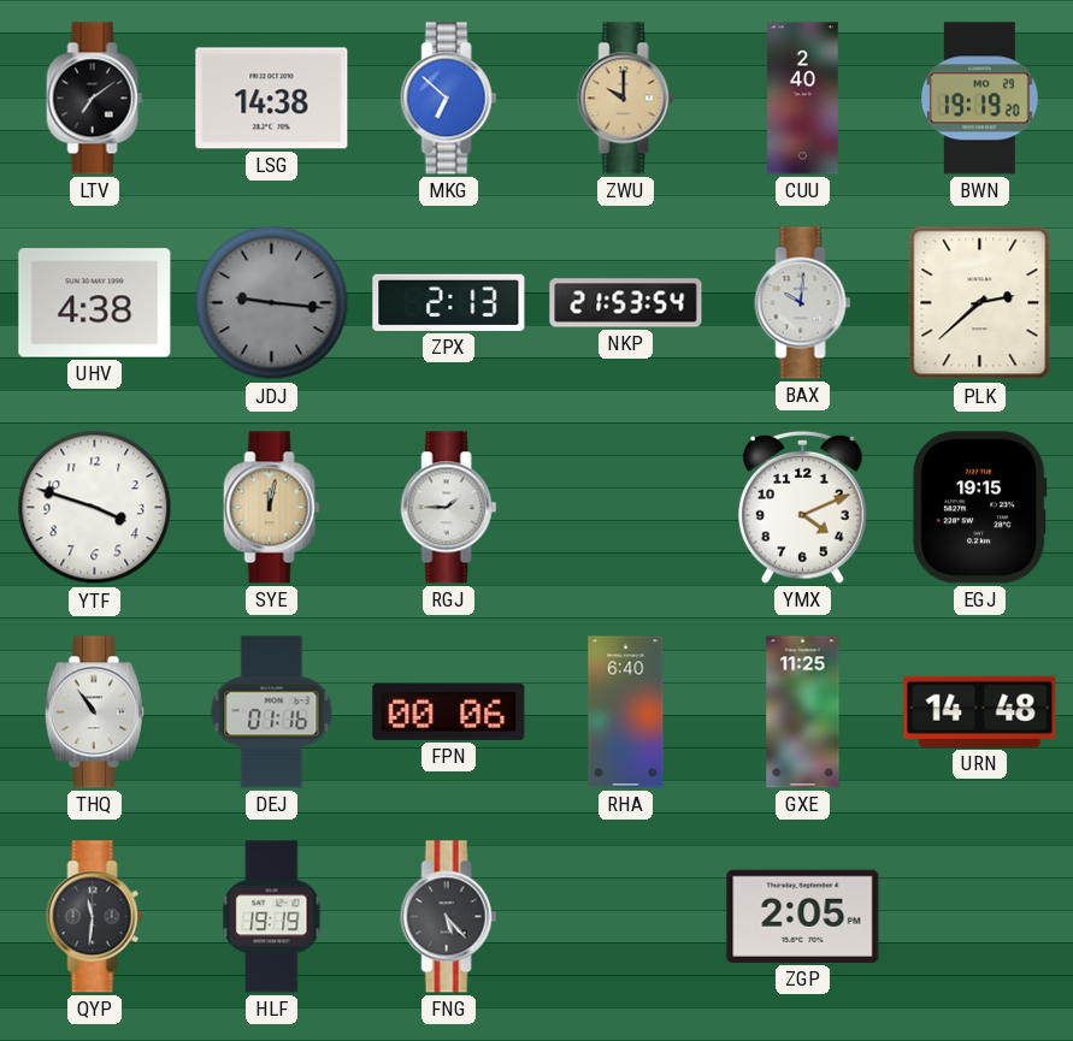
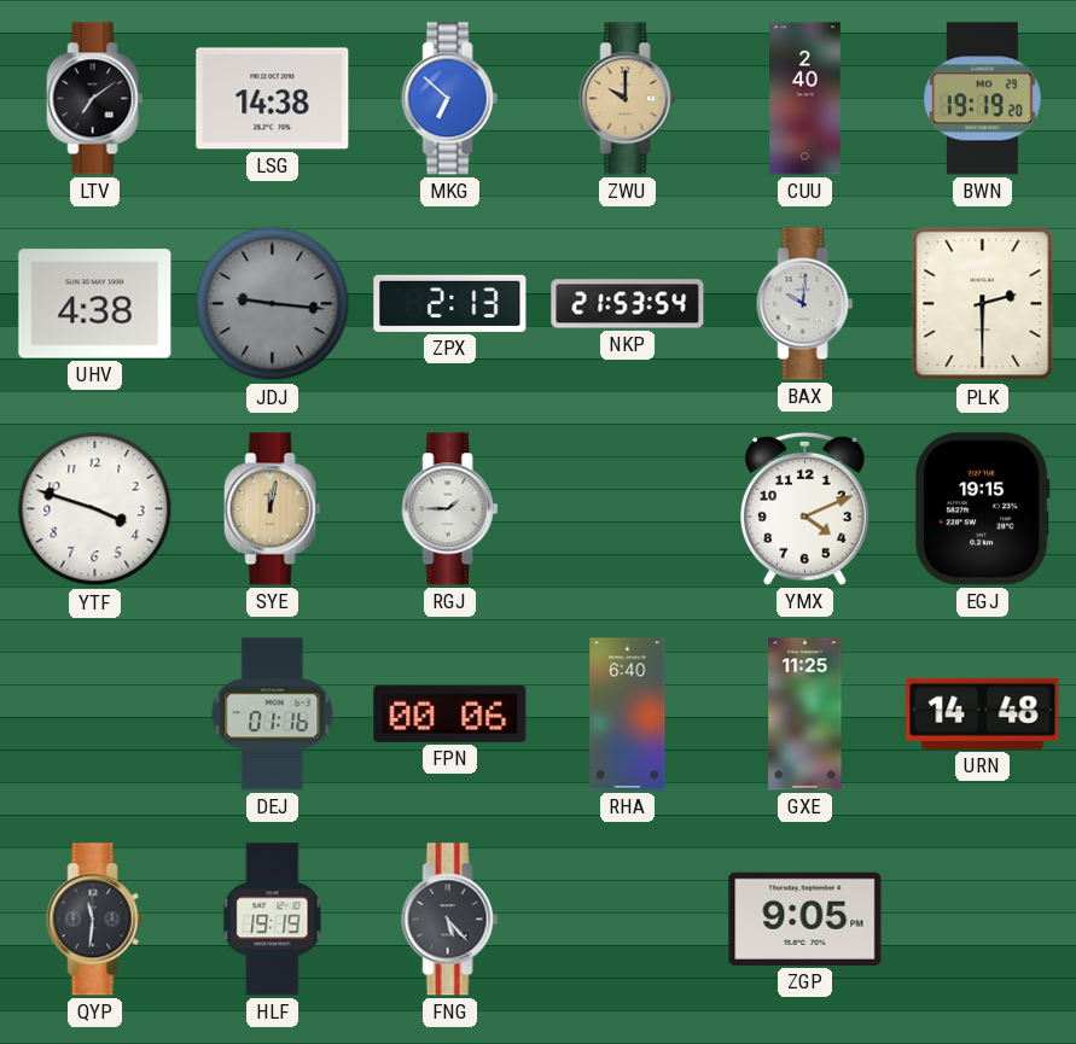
PLK: 2:38 -> 2:30 (983, 304)
THQ: 10:54 -> none (94, 712)
ZGP: 2:05 -> 9:05 (805, 918)
